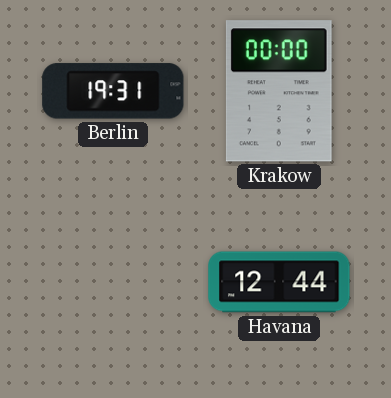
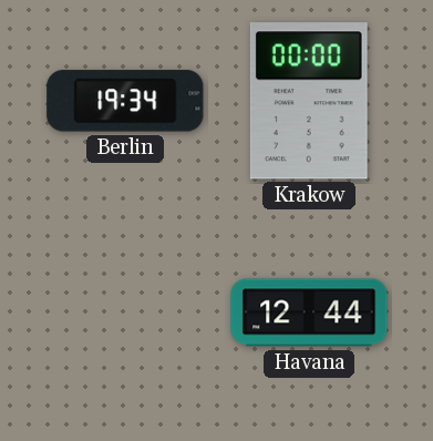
Berlin: 19:31 -> 19:34 (125, 101)
